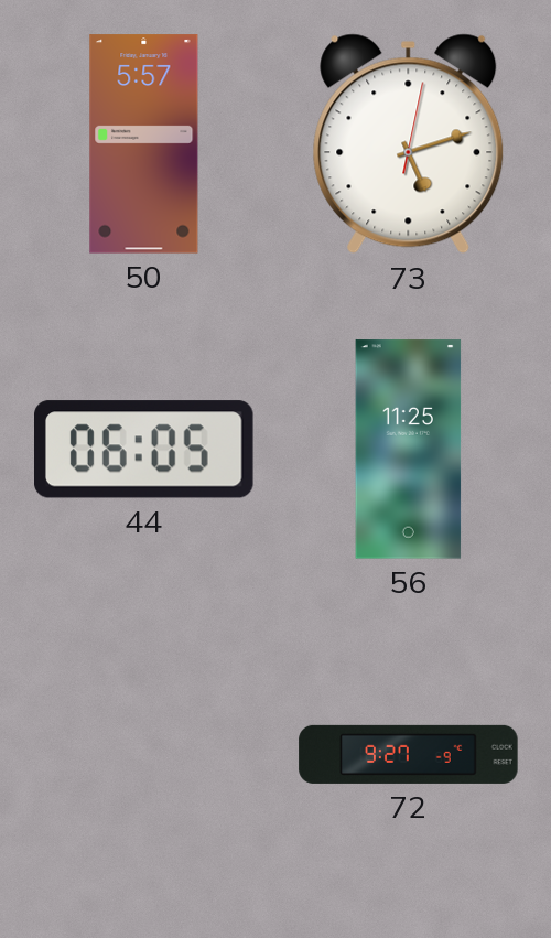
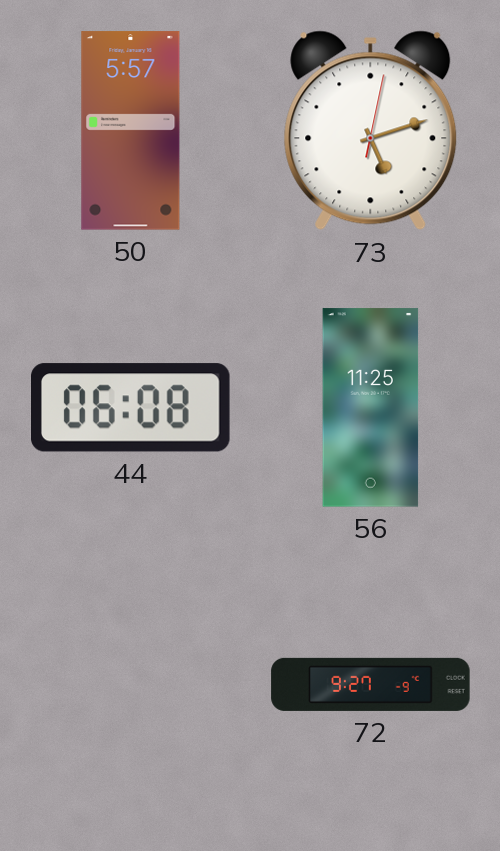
44: 06:05 -> 06:08 (131, 408)
